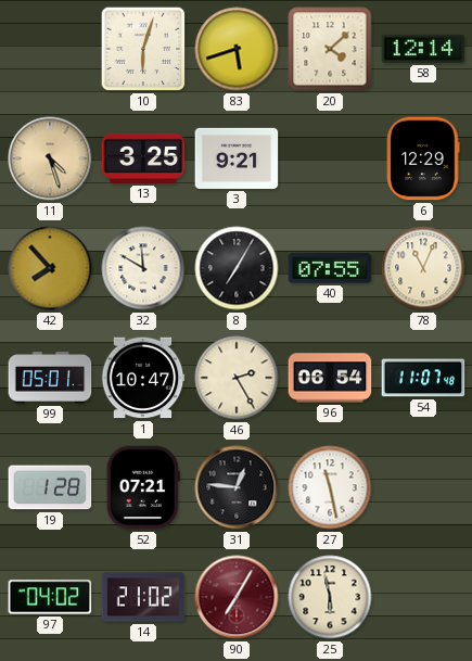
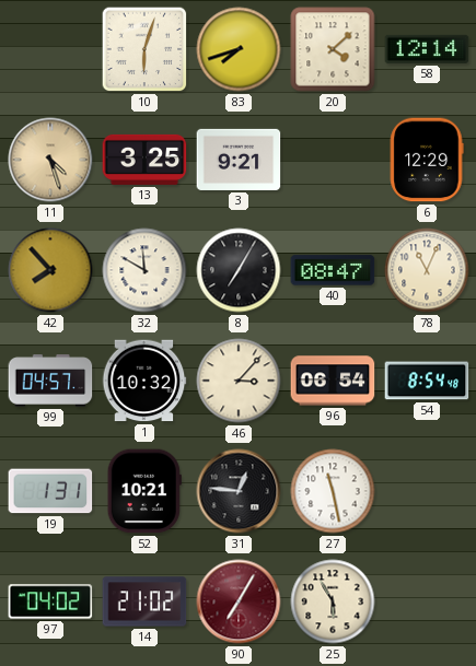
83: 5:42 -> 7:42 (239, 49)
40: 07:55 -> 08:47 (333, 270)
99: 05:01 -> 04:57 (50, 381)
1: 10:47 -> 10:32 (144, 381)
46: 2:25 -> 3:07 (239, 381)
54: 11:07 -> 8:54 (427, 381)
19: 1:28 -> 1:31 (50, 491)
52: 07:21 -> 10:21 (144, 491)
25: 5:58 -> 5:55 (333, 601)
